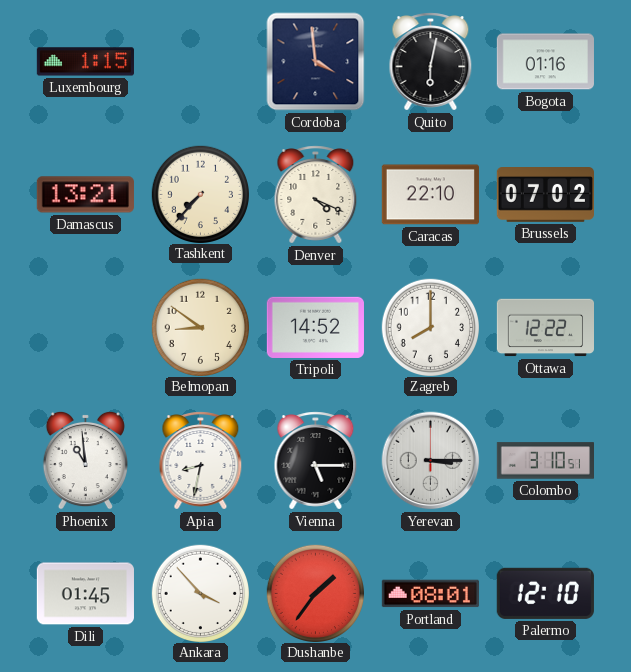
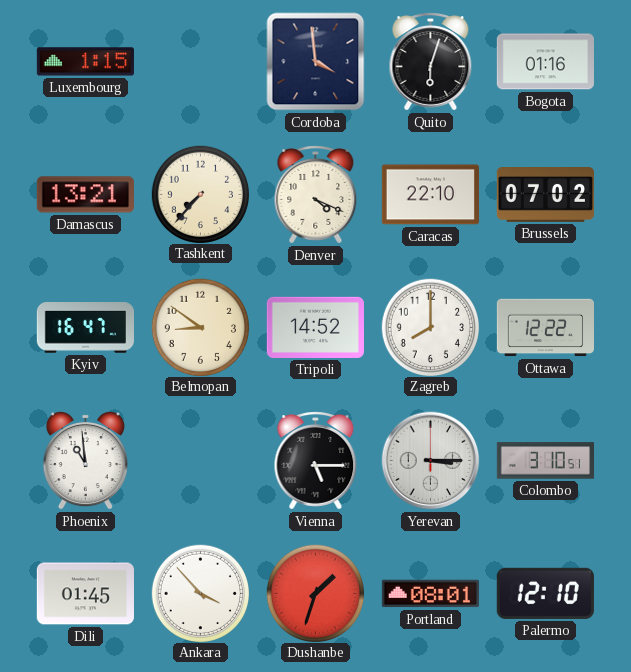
Quito: 6:02 -> 6:03 (431, 62)
Kyiv: none -> 16:47 (85, 328)
Apia: 8:32 -> none (201, 461)
Dushanbe: 1:36 -> 1:33 (315, 593)
